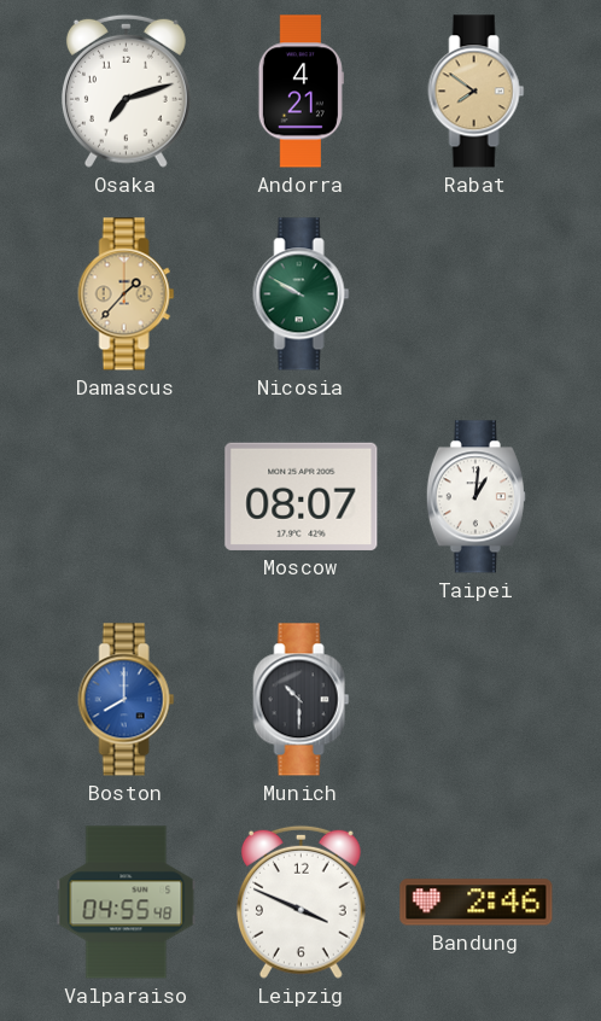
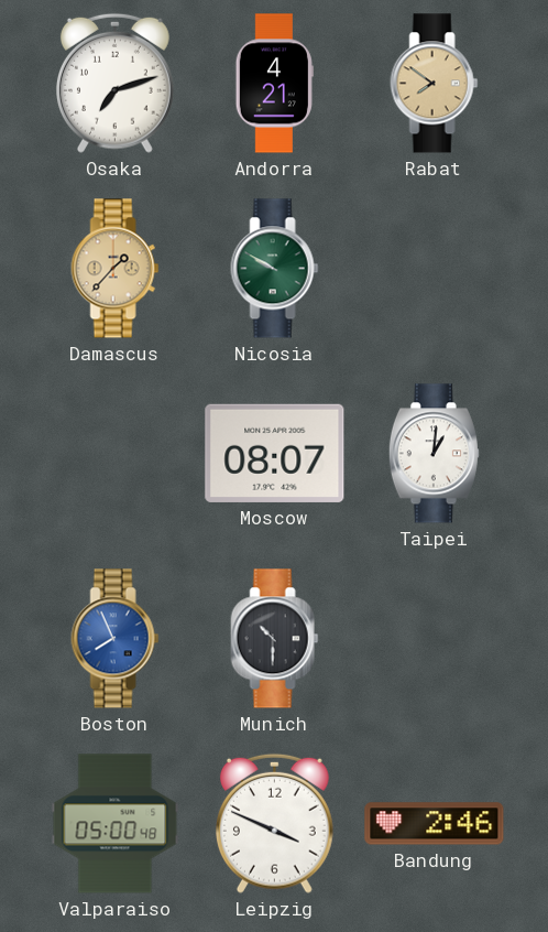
Boston: 8:00 -> 7:56 (116, 639)
Valparaiso: 04:55 -> 05:00 (116, 824)
